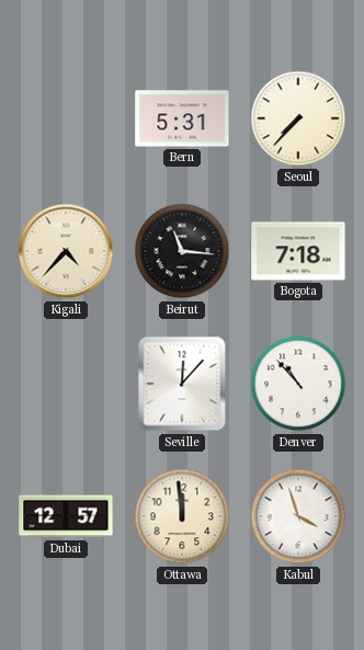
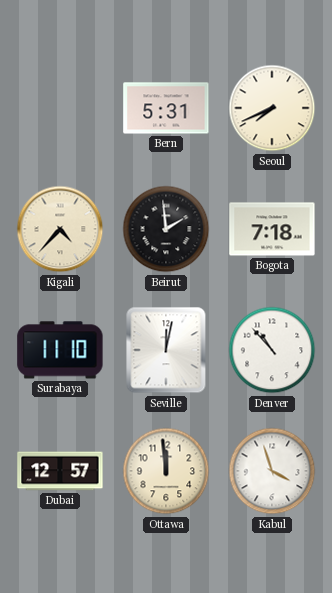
Seoul: 7:37 -> 7:41 (272, 108)
Beirut: 11:16 -> 1:59 (166, 229)
Surabaya: none -> 11:10 (60, 350)
Seville: 12:07 -> 12:02 (166, 350)
